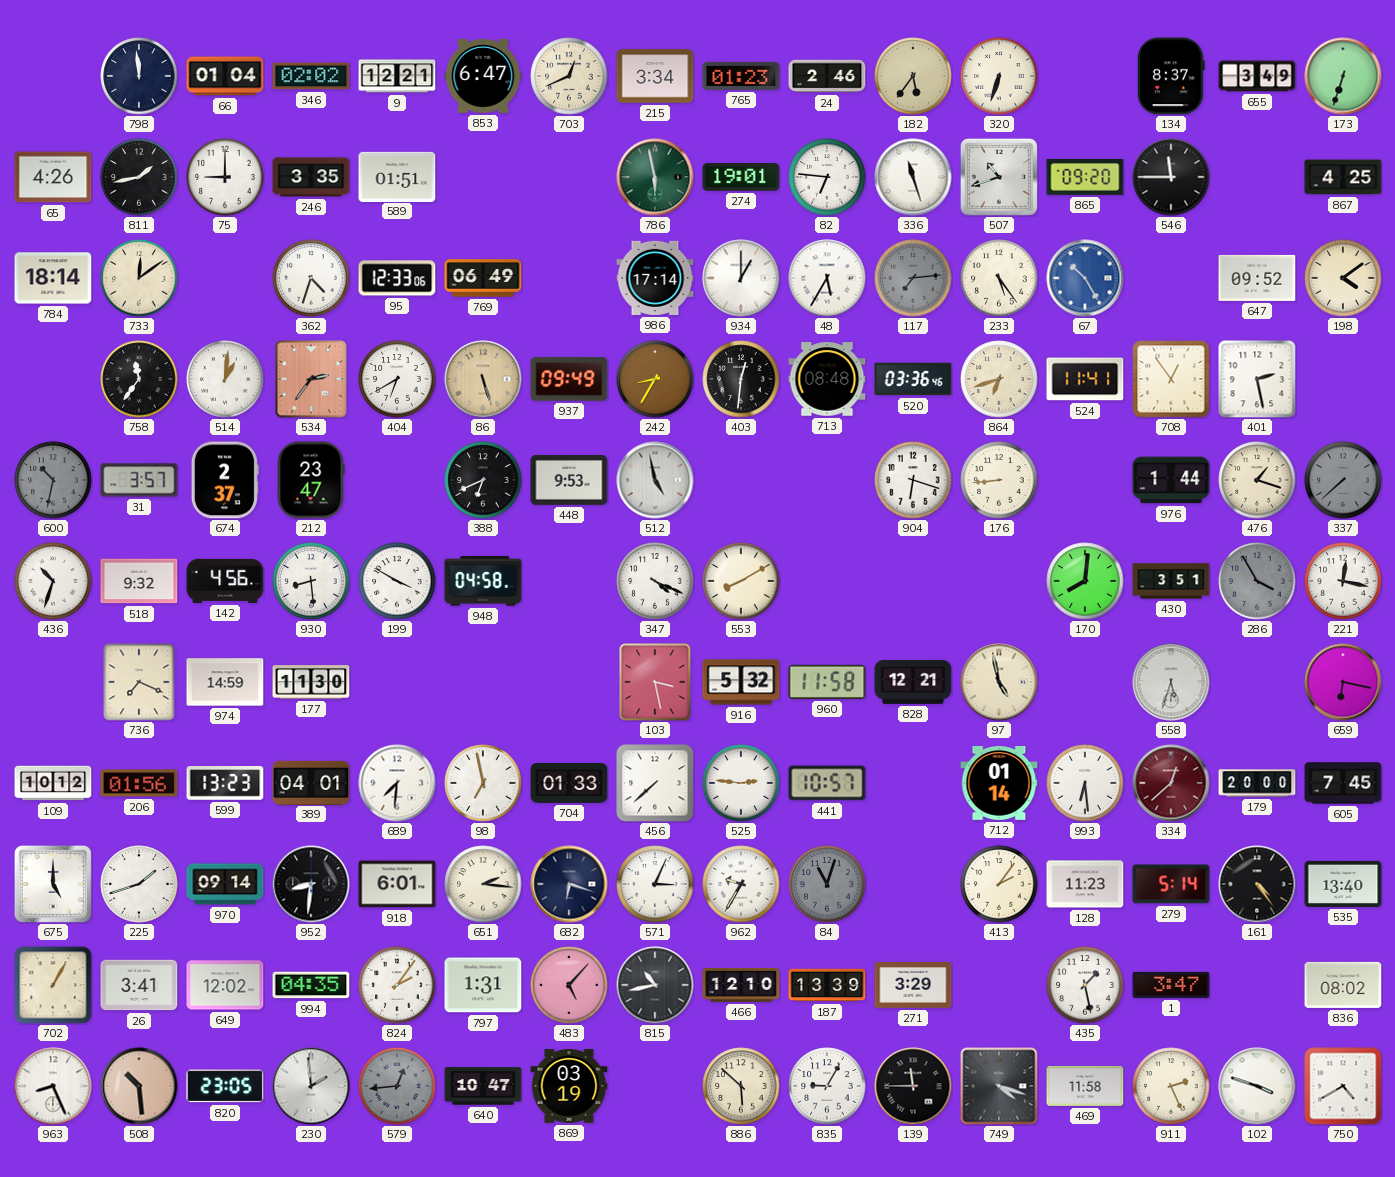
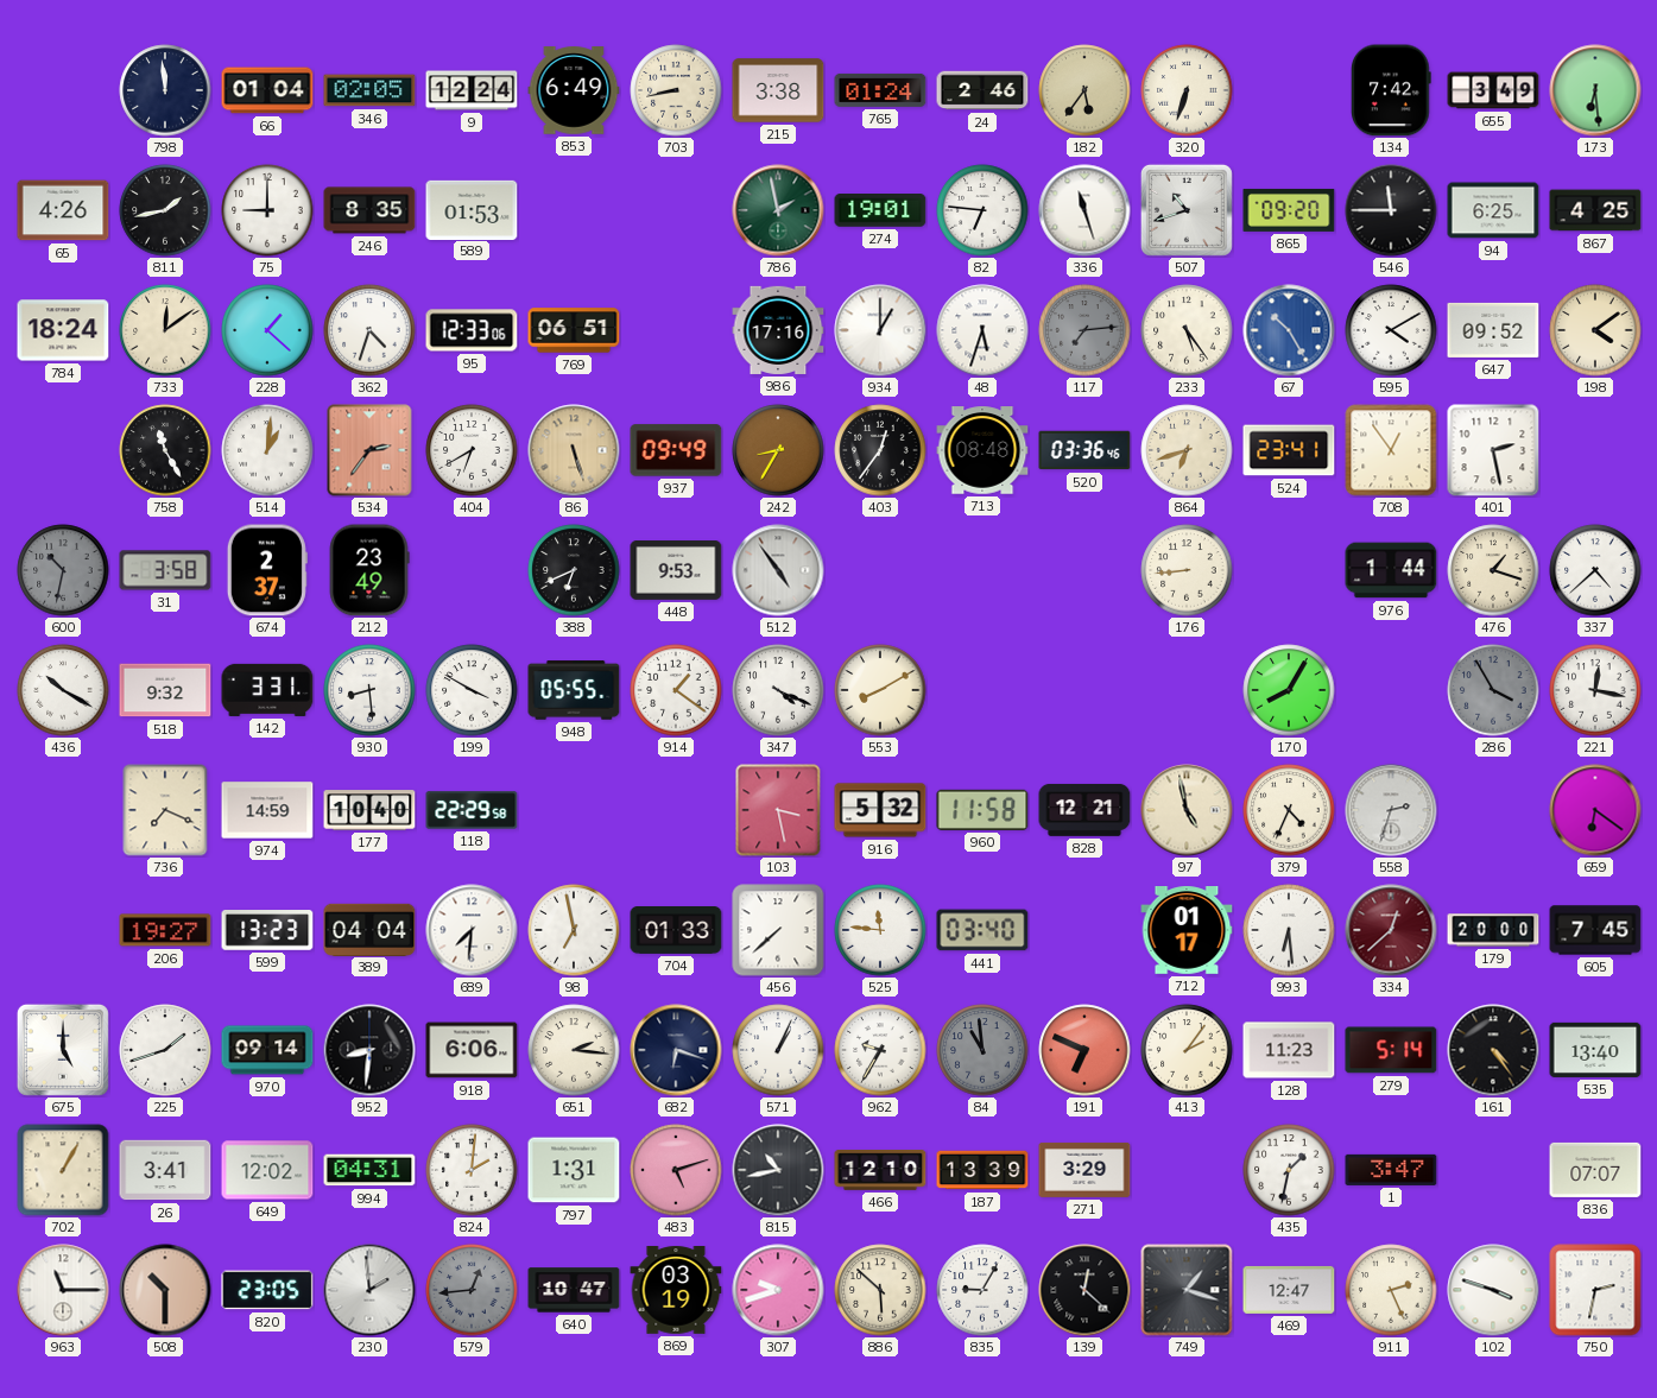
346: 02:02 -> 02:05 (369, 90)
9: 12:21 -> 12:24 (472, 90)
853: 6:47 -> 6:49 (574, 90)
703: 12:41 -> 8:43 (676, 90)
215: 3:34 -> 3:38 (778, 90)
765: 01:23 -> 01:24 (880, 90)
134: 8:37 -> 7:42 (1392, 90)
173: 6:33 -> 6:29 (1595, 90)
246: 3:35 -> 8:35 (369, 210)
589: 01:51 -> 01:53 (472, 209)
786: 5:58 -> 1:58 (778, 210)
94: none -> 6:25 (1493, 210)
784: 18:14 -> 18:24 (63, 330)
228: none -> 1:22 (267, 330)
769: 06:49 -> 06:51 (574, 330)
986: 17:14 -> 17:16 (778, 330)
48: 5:35 -> 5:33 (982, 330)
595: none -> 4:10 (1391, 330)
758: 11:36 -> 11:25 (165, 450)
403: 12:31 -> 12:36 (880, 450)
524: 11:41 -> 23:41 (1289, 450)
31: 3:57 -> 3:58 (165, 570)
212: 23:47 -> 23:49 (369, 570)
512: 4:58 -> 4:54 (778, 570)
904: 6:18 -> none (913, 480)
337: 7:38 -> 4:38 (1595, 570)
337 dial: grey -> white (1595, 570)
436: 10:33 -> 10:20 (63, 690)
142: 4:56 -> 3:31 (267, 690)
948: 04:58 -> 05:55 (574, 690)
914: none -> 1:21 (676, 690)
170: 8:01 -> 8:05 (1289, 690)
430: 3:51 -> none (1171, 581)
177: 11:30 -> 10:40 (369, 810)
118: none -> 22:29 (472, 810)
379: none -> 4:34 (1289, 810)
558: 5:33 -> 2:33 (1391, 810)
659: 6:17 -> 6:21 (1595, 810)
109: 10:12 -> none (53, 783)
206: 01:56 -> 19:27 (165, 930)
389: 04:01 -> 04:04 (369, 929)
525: 2:46 -> 11:46 (880, 930)
441: 10:57 -> 03:40 (982, 930)
712: 01:14 -> 01:17 (1187, 931)
918: 6:01 -> 6:06 (472, 1050)
571: 3:04 -> 1:04 (778, 1050)
84: 11:03 -> 10:59 (982, 1050)
191: none -> 6:49 (1084, 1050)
994: 04:35 -> 04:31 (369, 1170)
824: 2:06 -> 2:01 (472, 1170)
483: 5:07 -> 5:12 (676, 1170)
435: 1:28 -> 1:32 (1289, 1170)
836: 08:02 -> 07:07 (1595, 1170)
963: 8:26 -> 11:15 (63, 1290)
508: 10:29 -> 10:30 (165, 1290)
307: none -> 9:42 (778, 1290)
139: 11:45 -> 12:22 (1084, 1290)
749: 4:18 -> 1:18 (1187, 1290)
469: 11:58 -> 12:47 (1289, 1290)
750: 4:40 -> 2:32 (1595, 1290)
